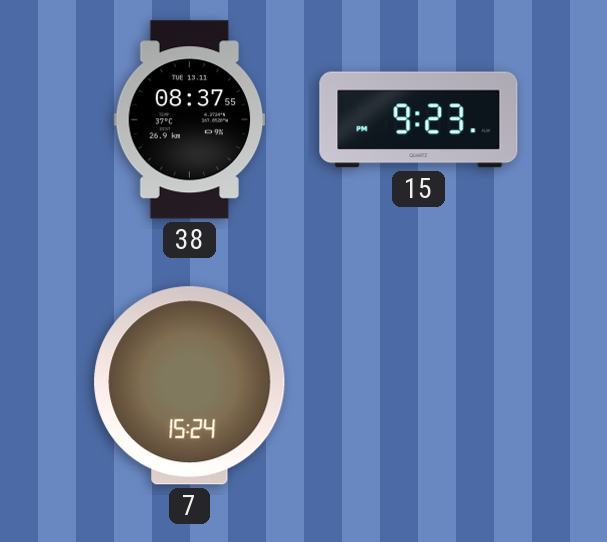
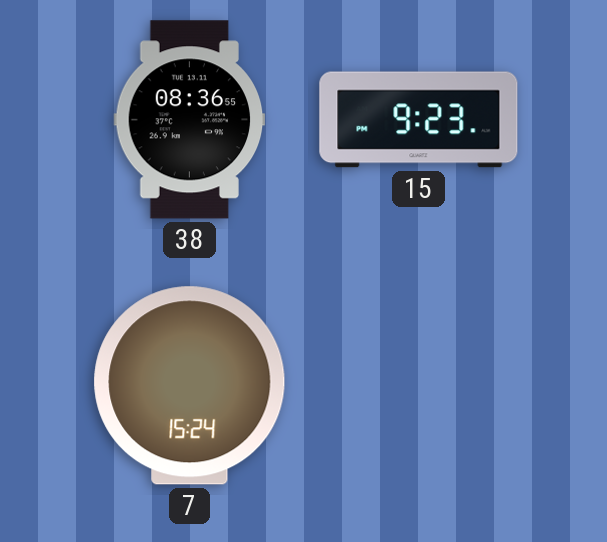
38: 08:37 -> 08:36 (190, 120)
